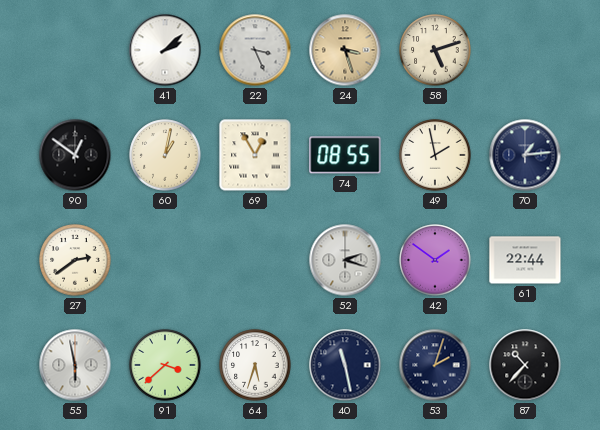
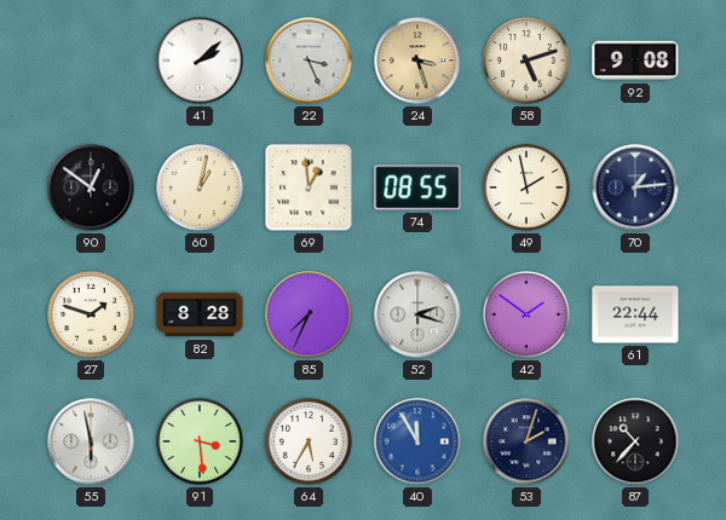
92: none -> 9:08 (635, 60)
69: 12:55 -> 12:59 (309, 187)
27: 2:39 -> 1:48 (91, 314)
82: none -> 8:28 (200, 314)
85: none -> 7:34 (309, 314)
91: 3:38 -> 3:29 (200, 441)
64: 5:33 -> 5:35 (309, 441)
40: 11:28 -> 11:55 (417, 441)
40 dial: navy -> blue (417, 441)
